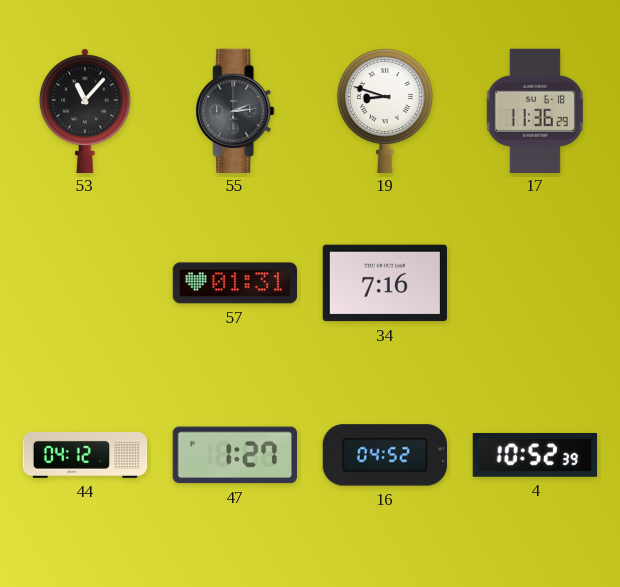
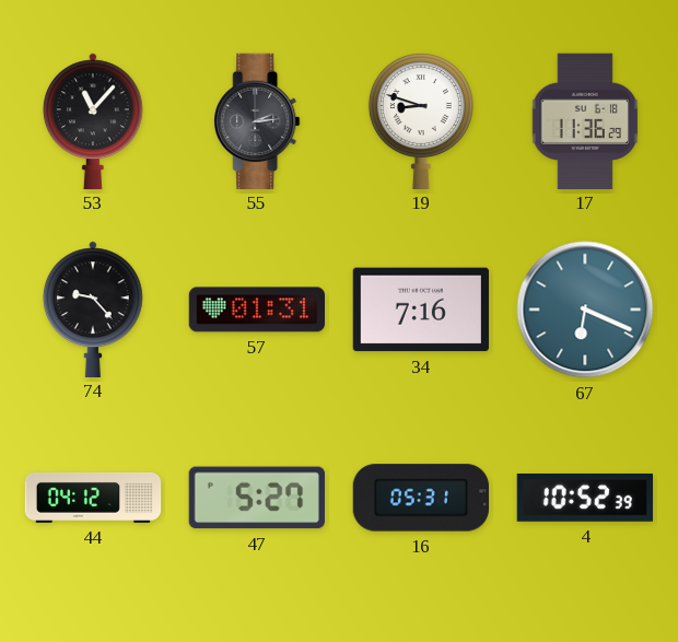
74: none -> 9:23 (93, 308)
67: none -> 6:19 (585, 310)
47: 1:27 -> 5:27 (257, 498)
16: 04:52 -> 05:31 (420, 498)
